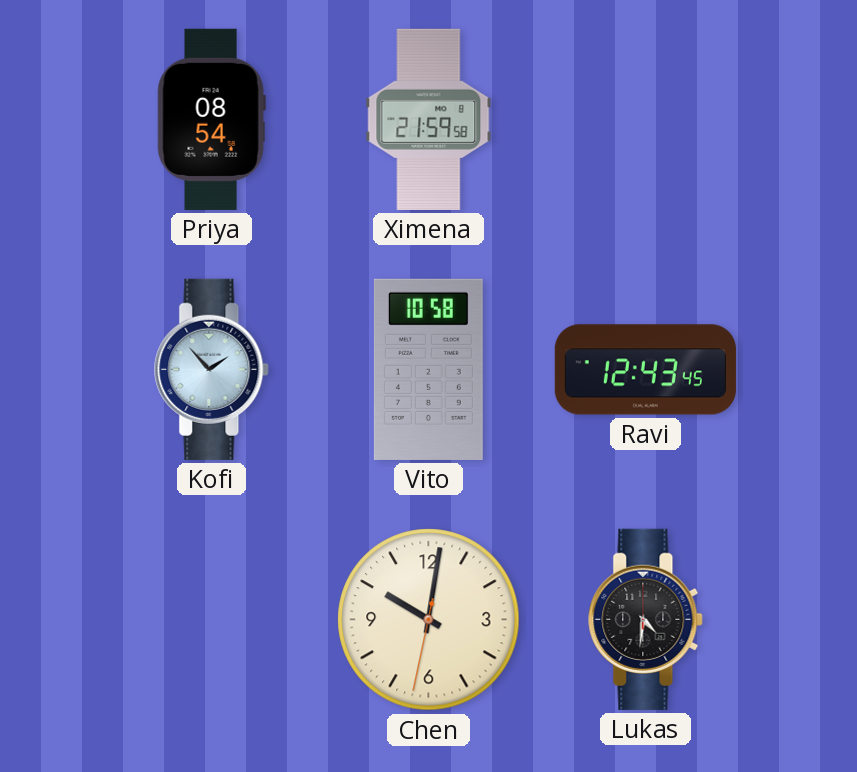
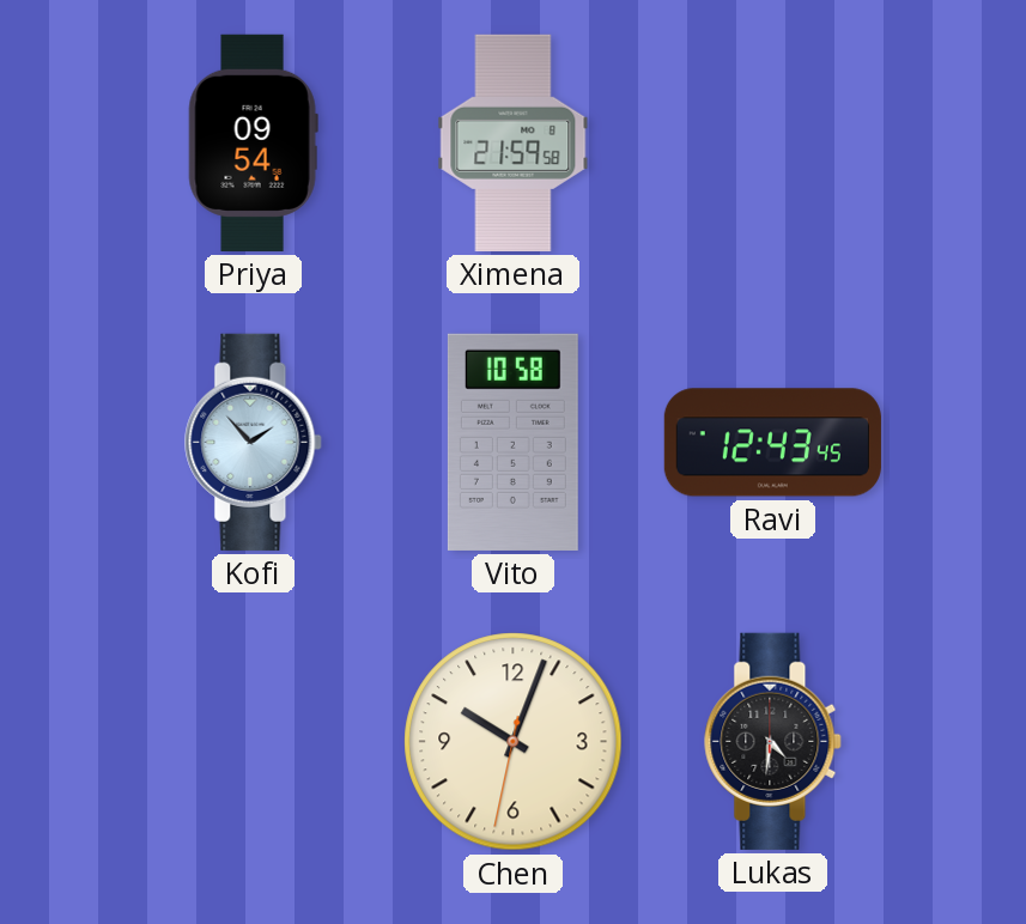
Priya: 08:54 -> 09:54 (253, 142)
Chen: 10:01 -> 10:03 (514, 742)
